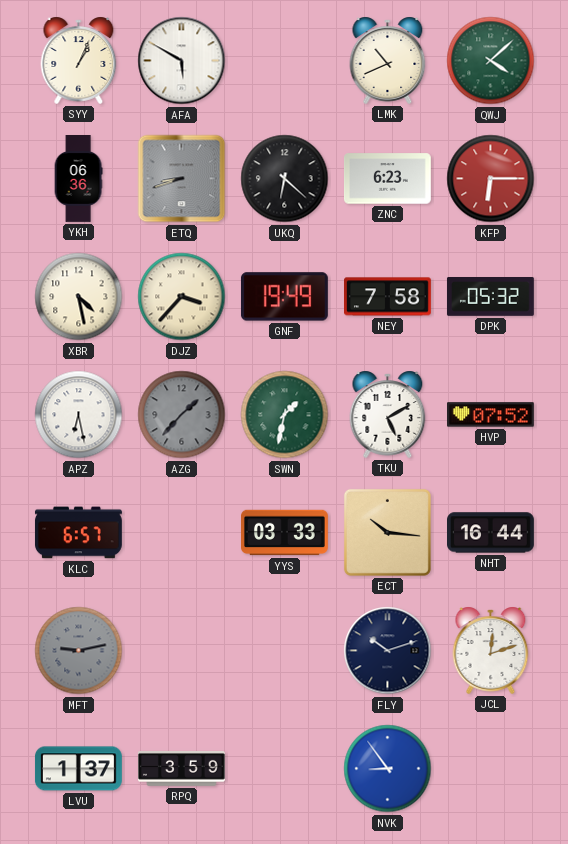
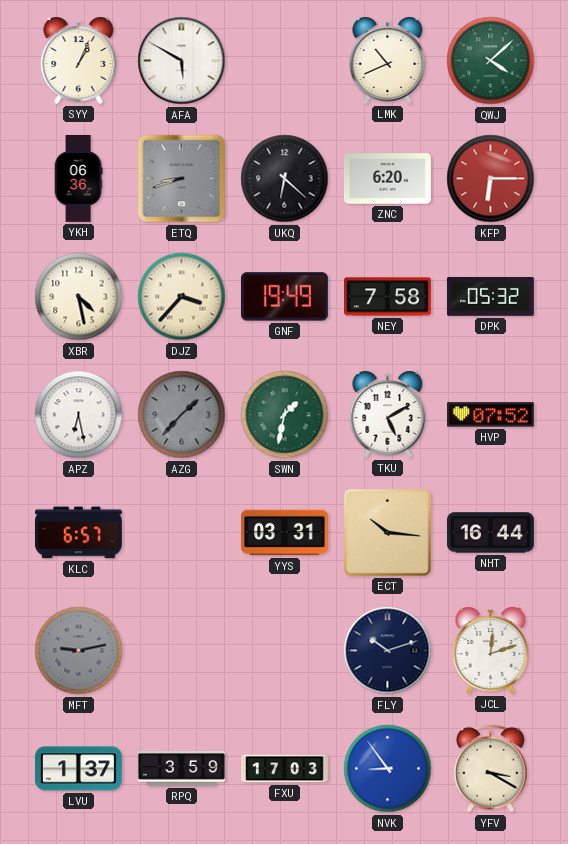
ZNC: 6:23 -> 6:20 (388, 179)
YYS: 03:33 -> 03:31 (285, 533)
FXU: none -> 17:03 (285, 769)
YFV: none -> 3:20 (491, 769)
